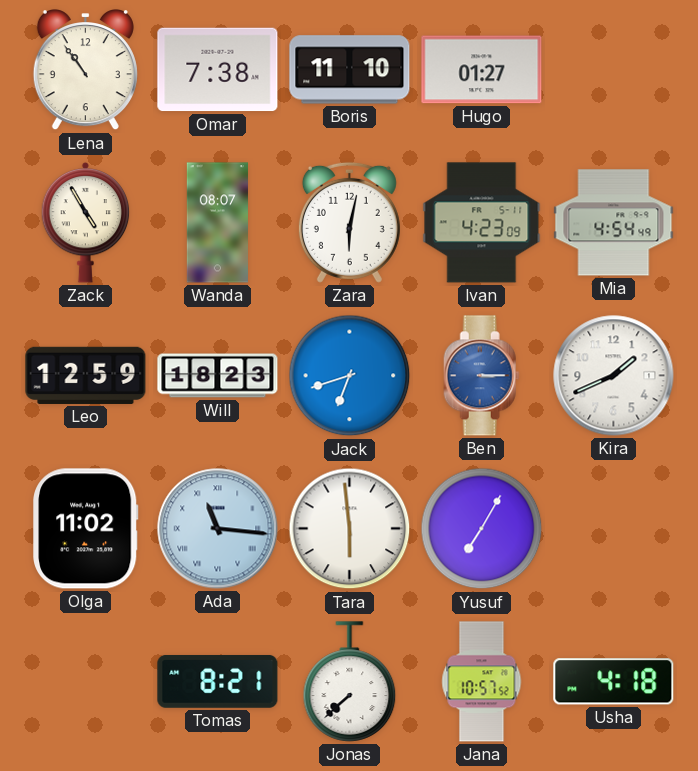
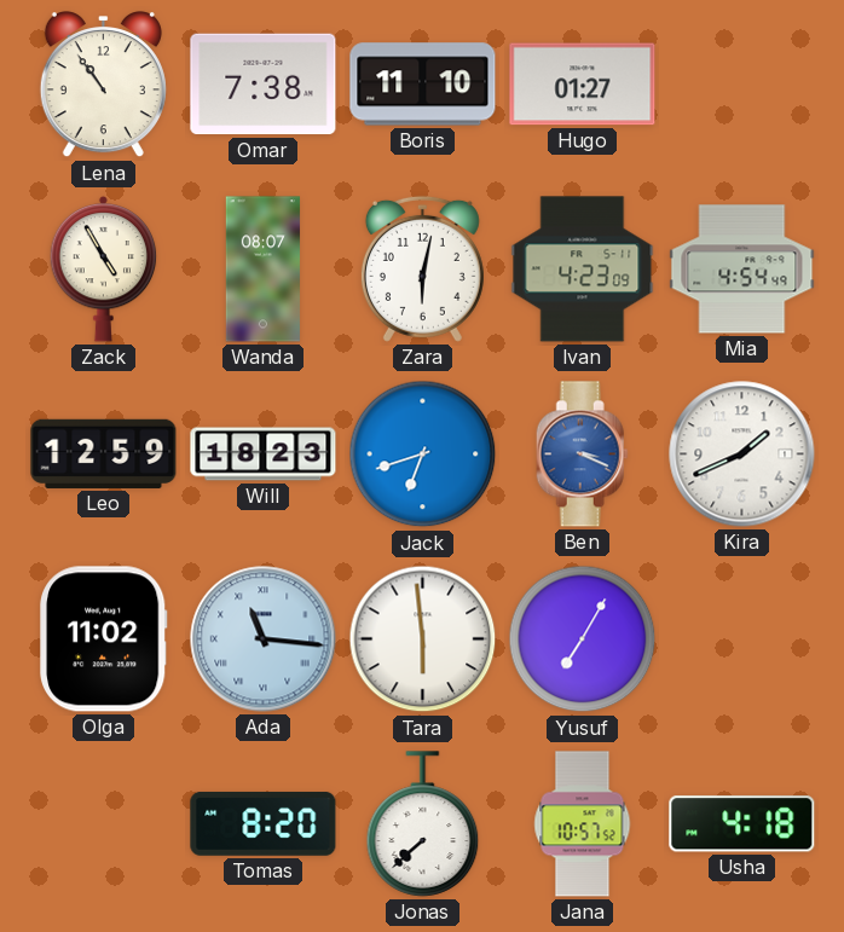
Ben: 3:15 -> 3:19 (582, 455)
Tomas: 8:21 -> 8:20 (264, 824)
